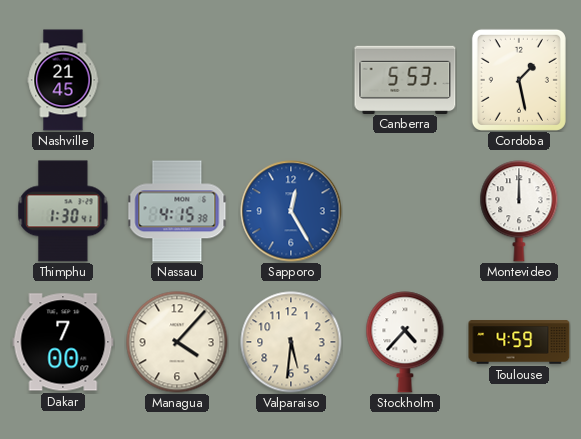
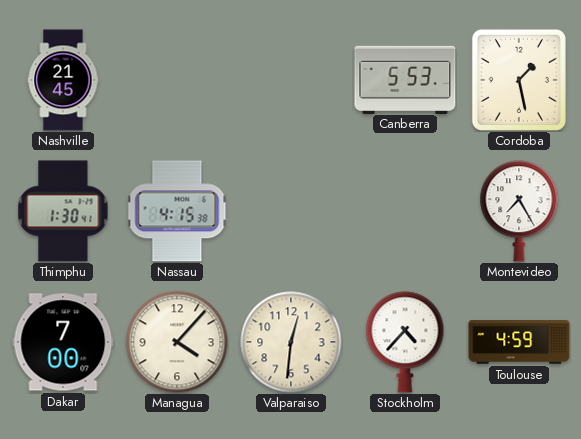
Sapporo: 12:25 -> none (291, 211)
Montevideo: 12:00 -> 7:25 (519, 211)
Valparaiso: 5:31 -> 12:31 (291, 342)
